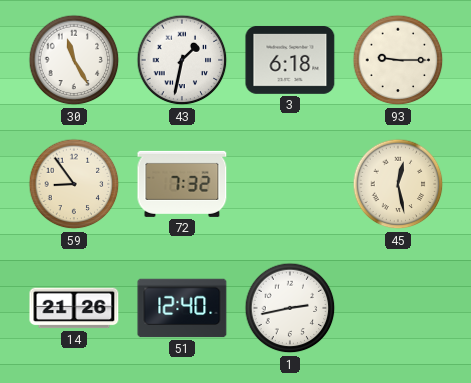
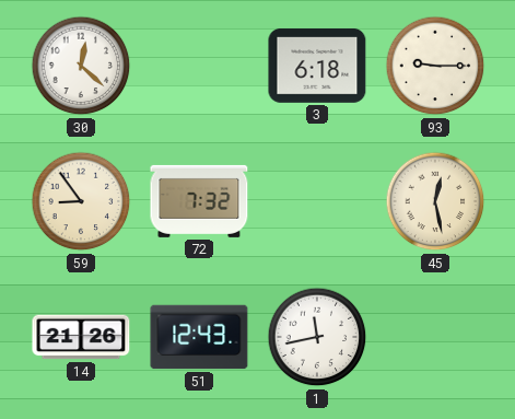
30: 11:25 -> 12:22 (81, 66)
43: 1:32 -> none (182, 60)
51: 12:40 -> 12:43 (199, 337)
1: 2:43 -> 11:43 (317, 337)
